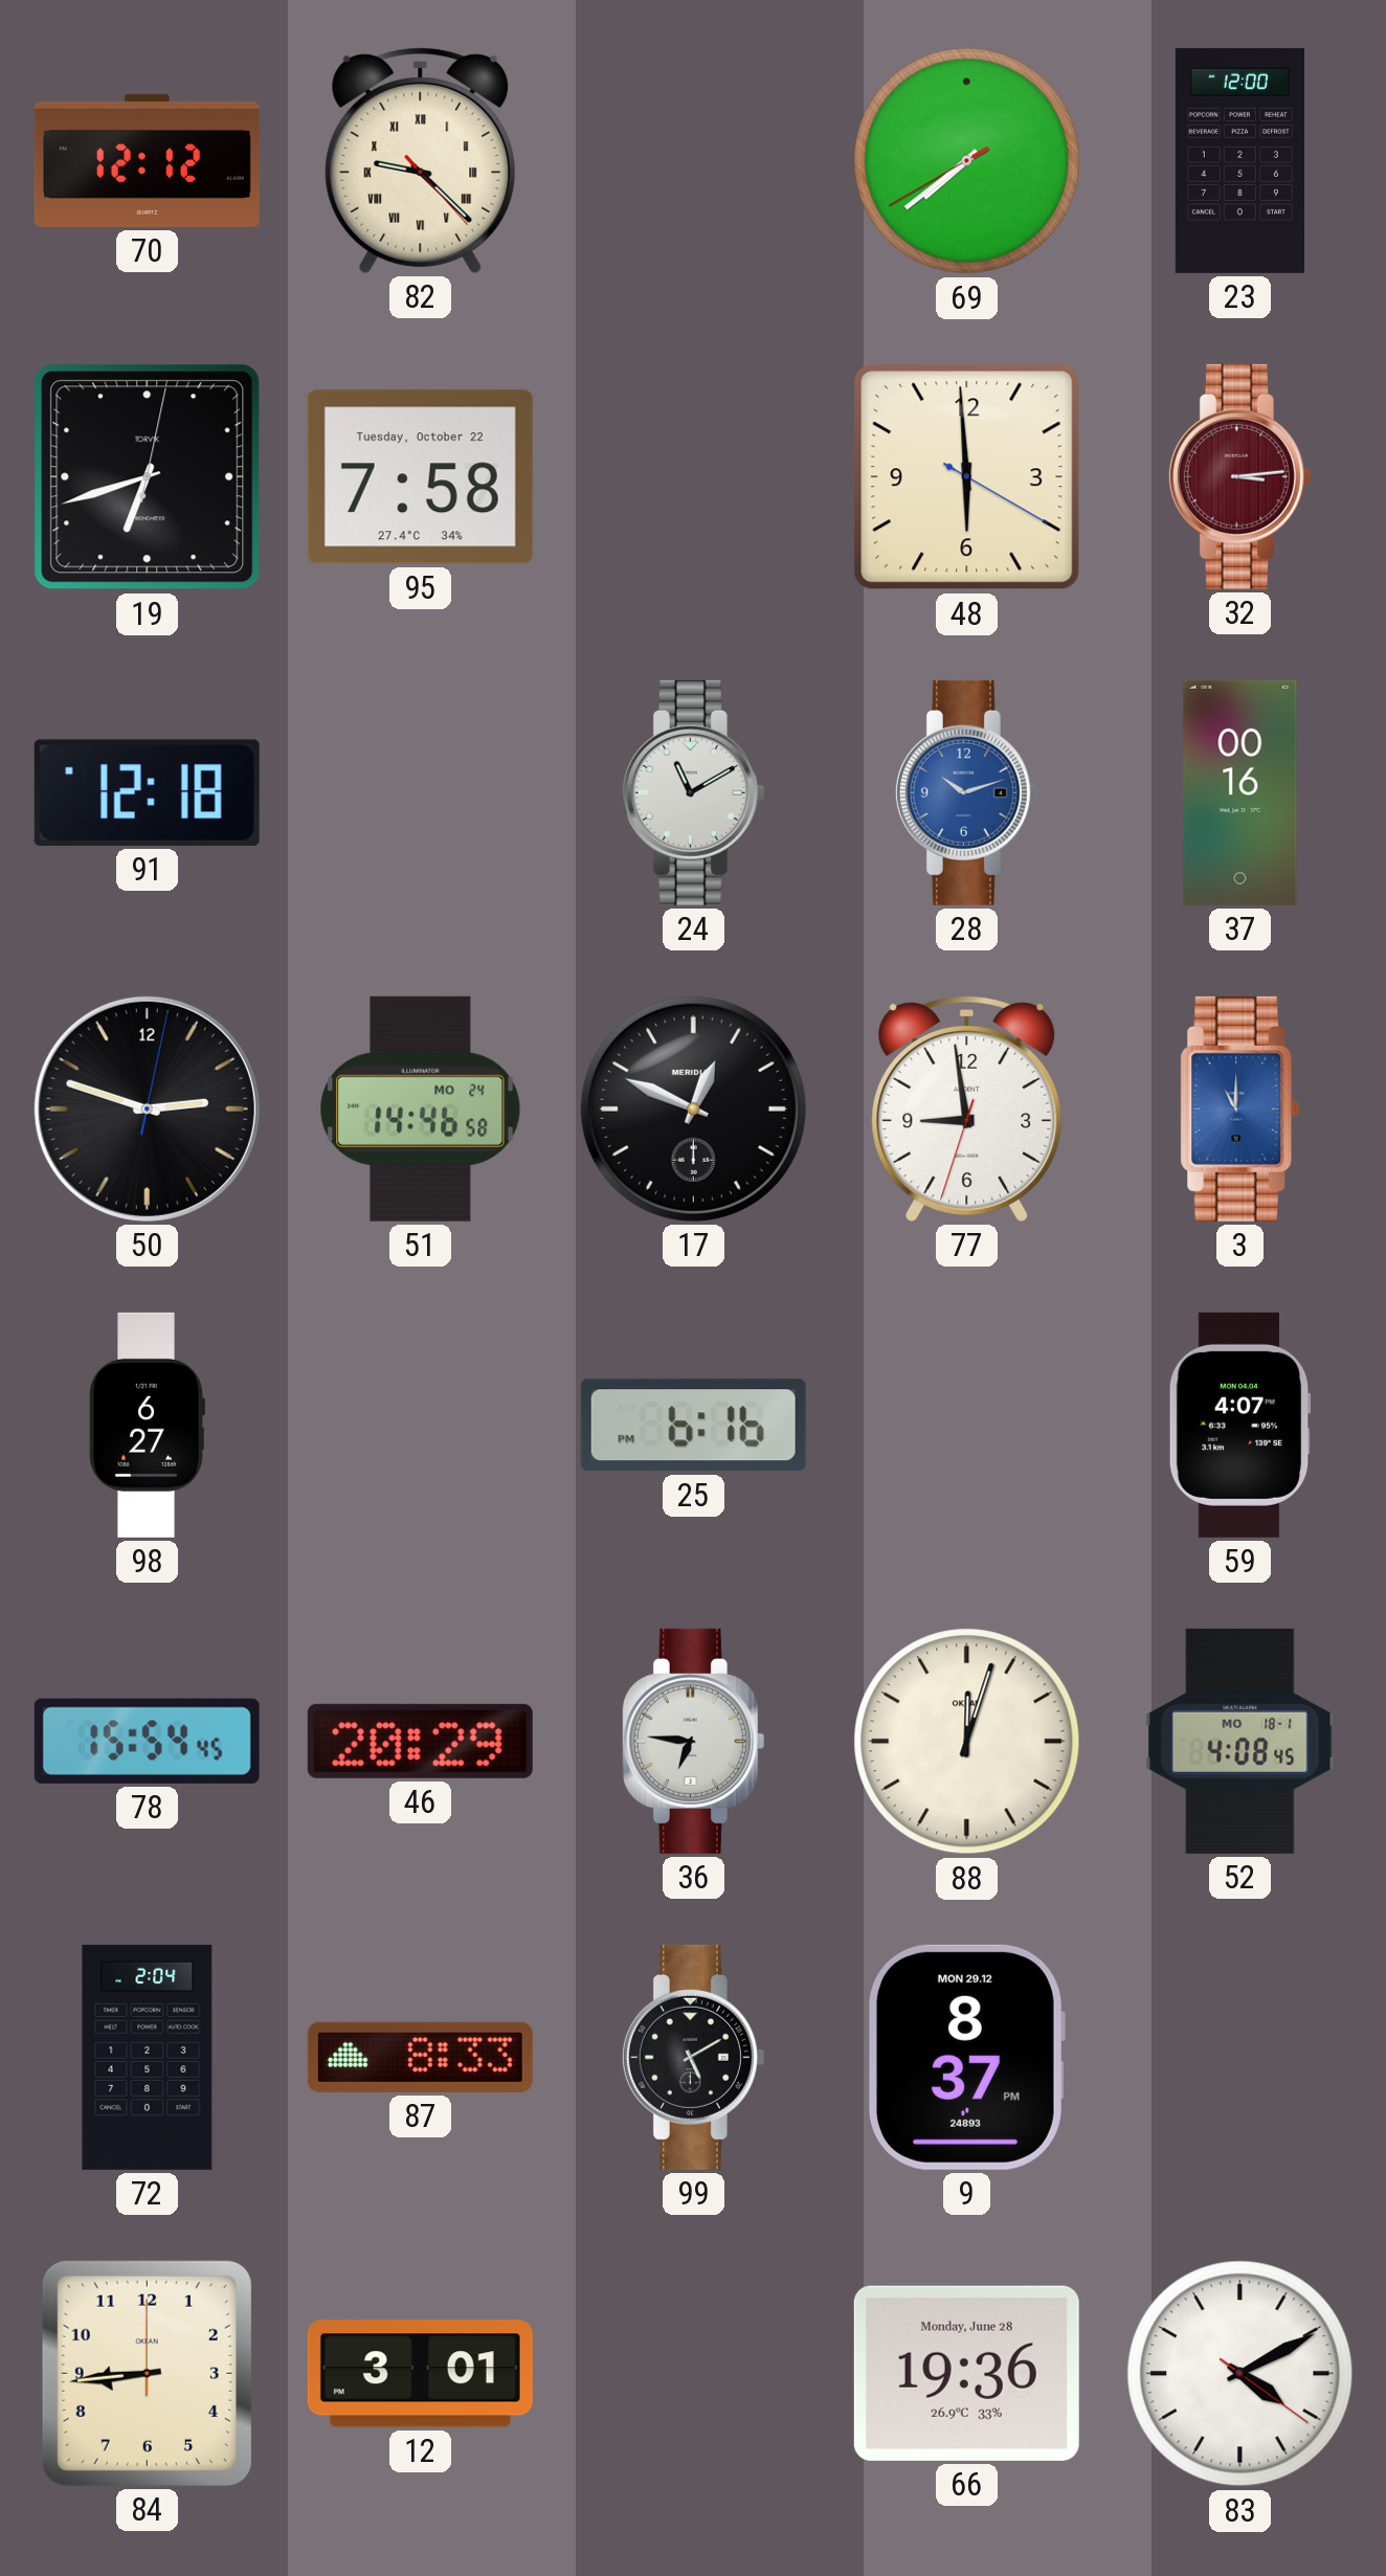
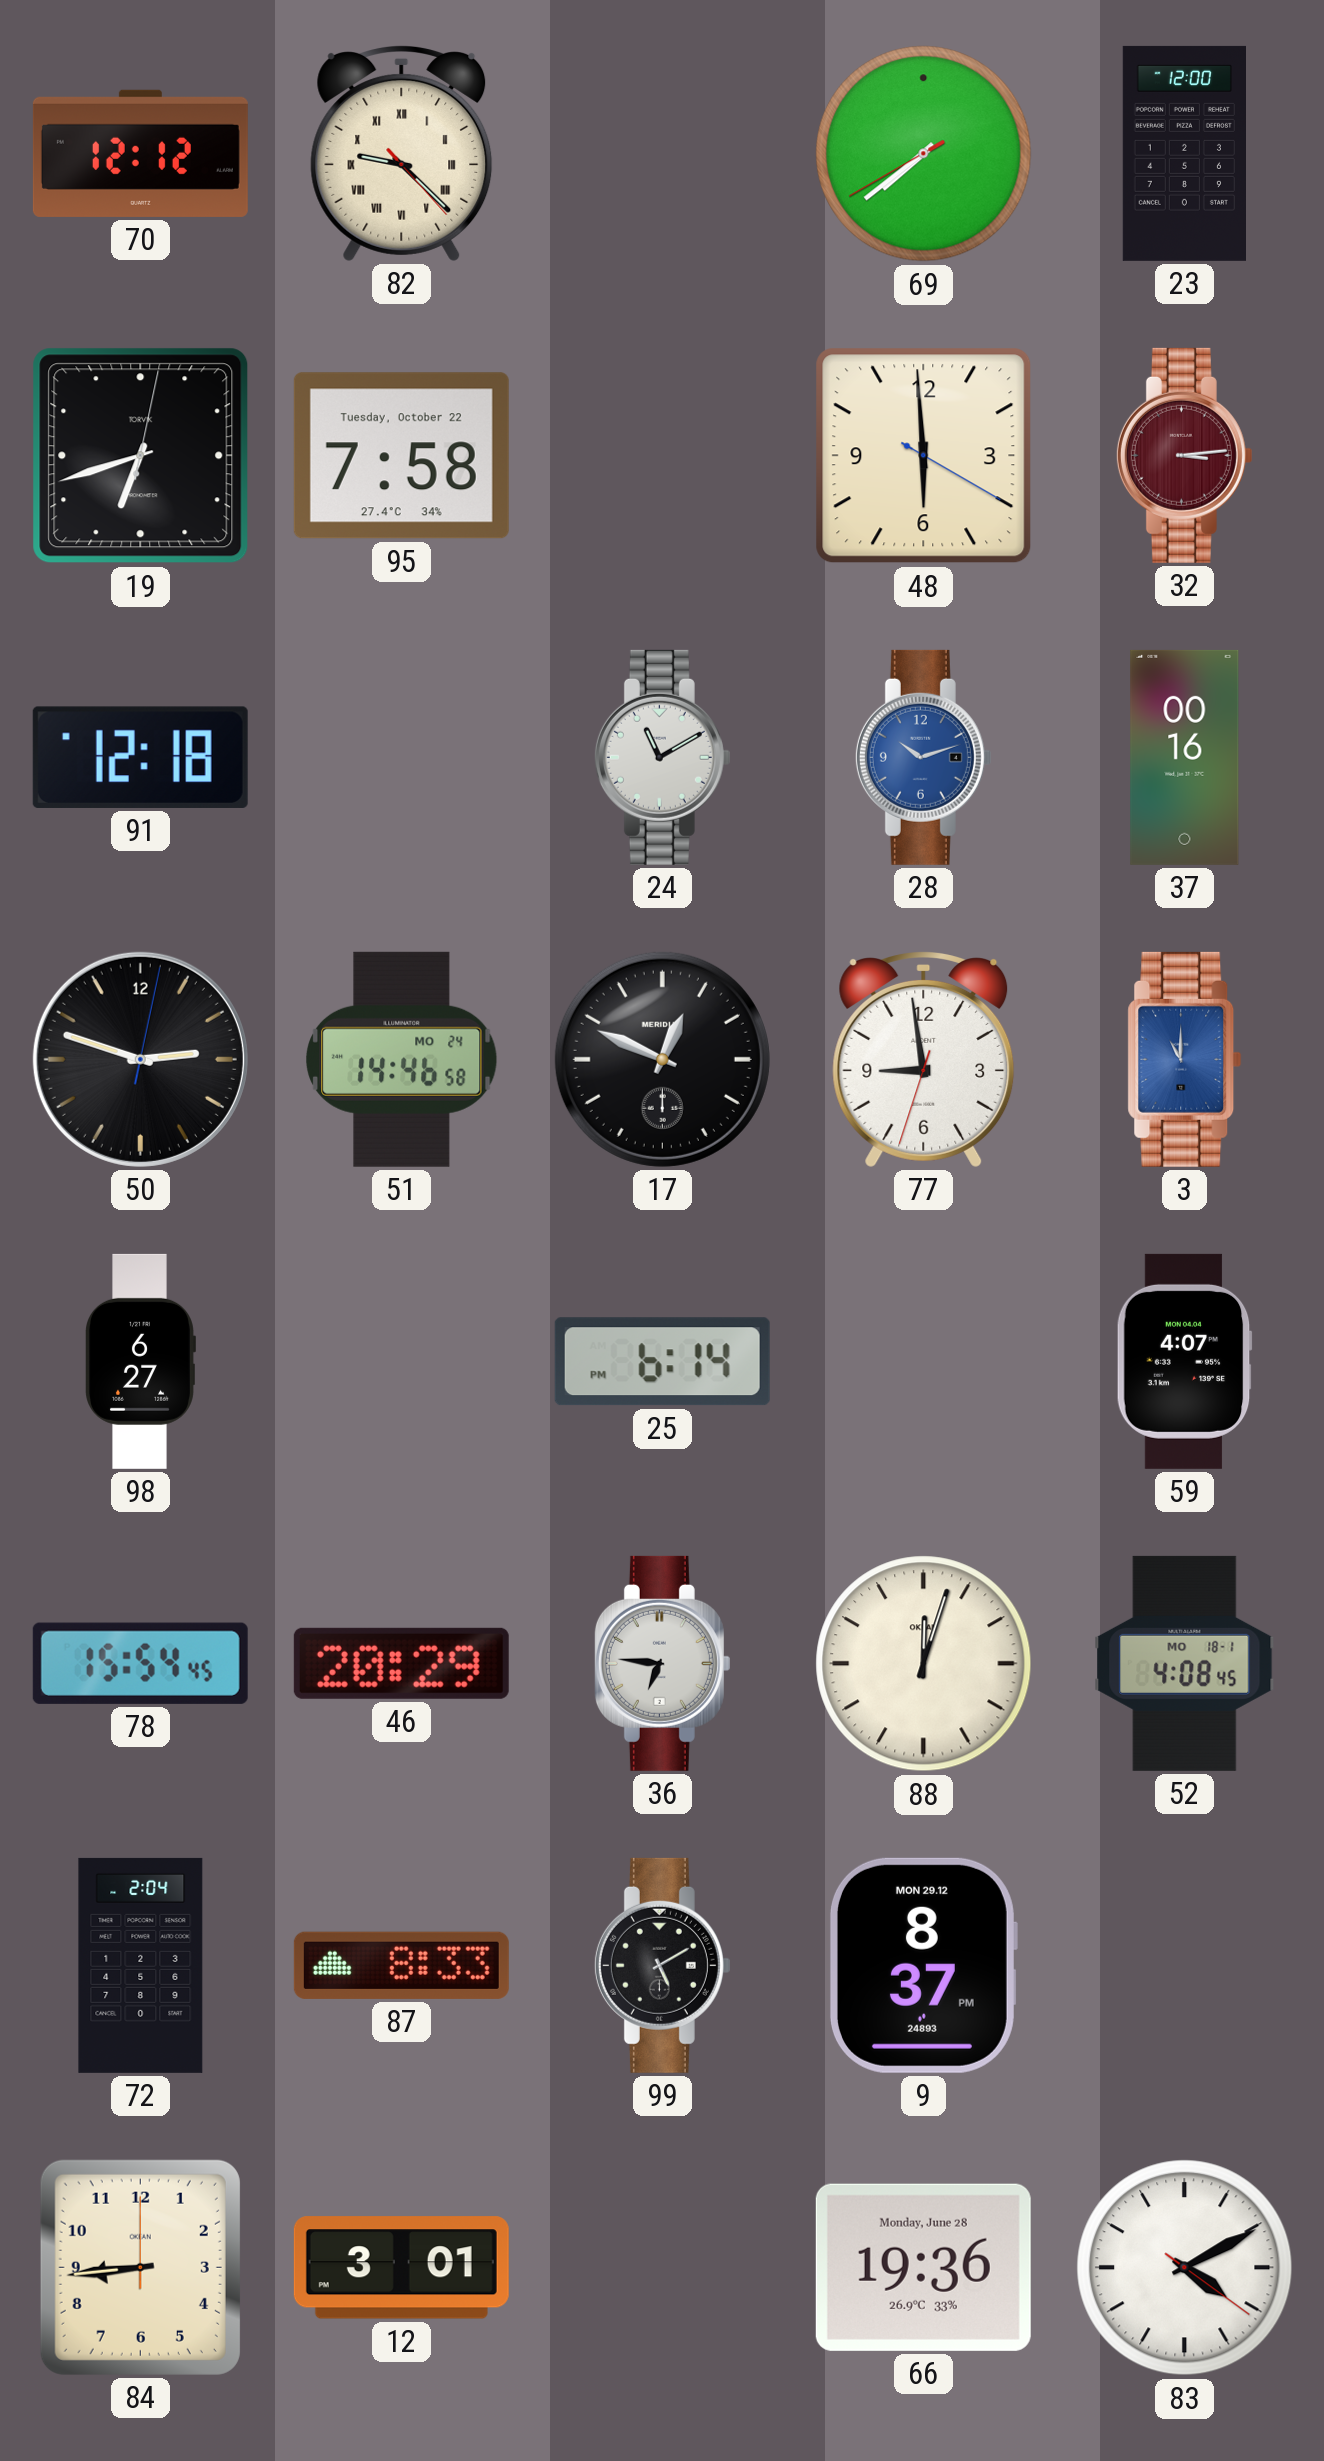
25: 6:16 -> 6:14 (662, 1362)
